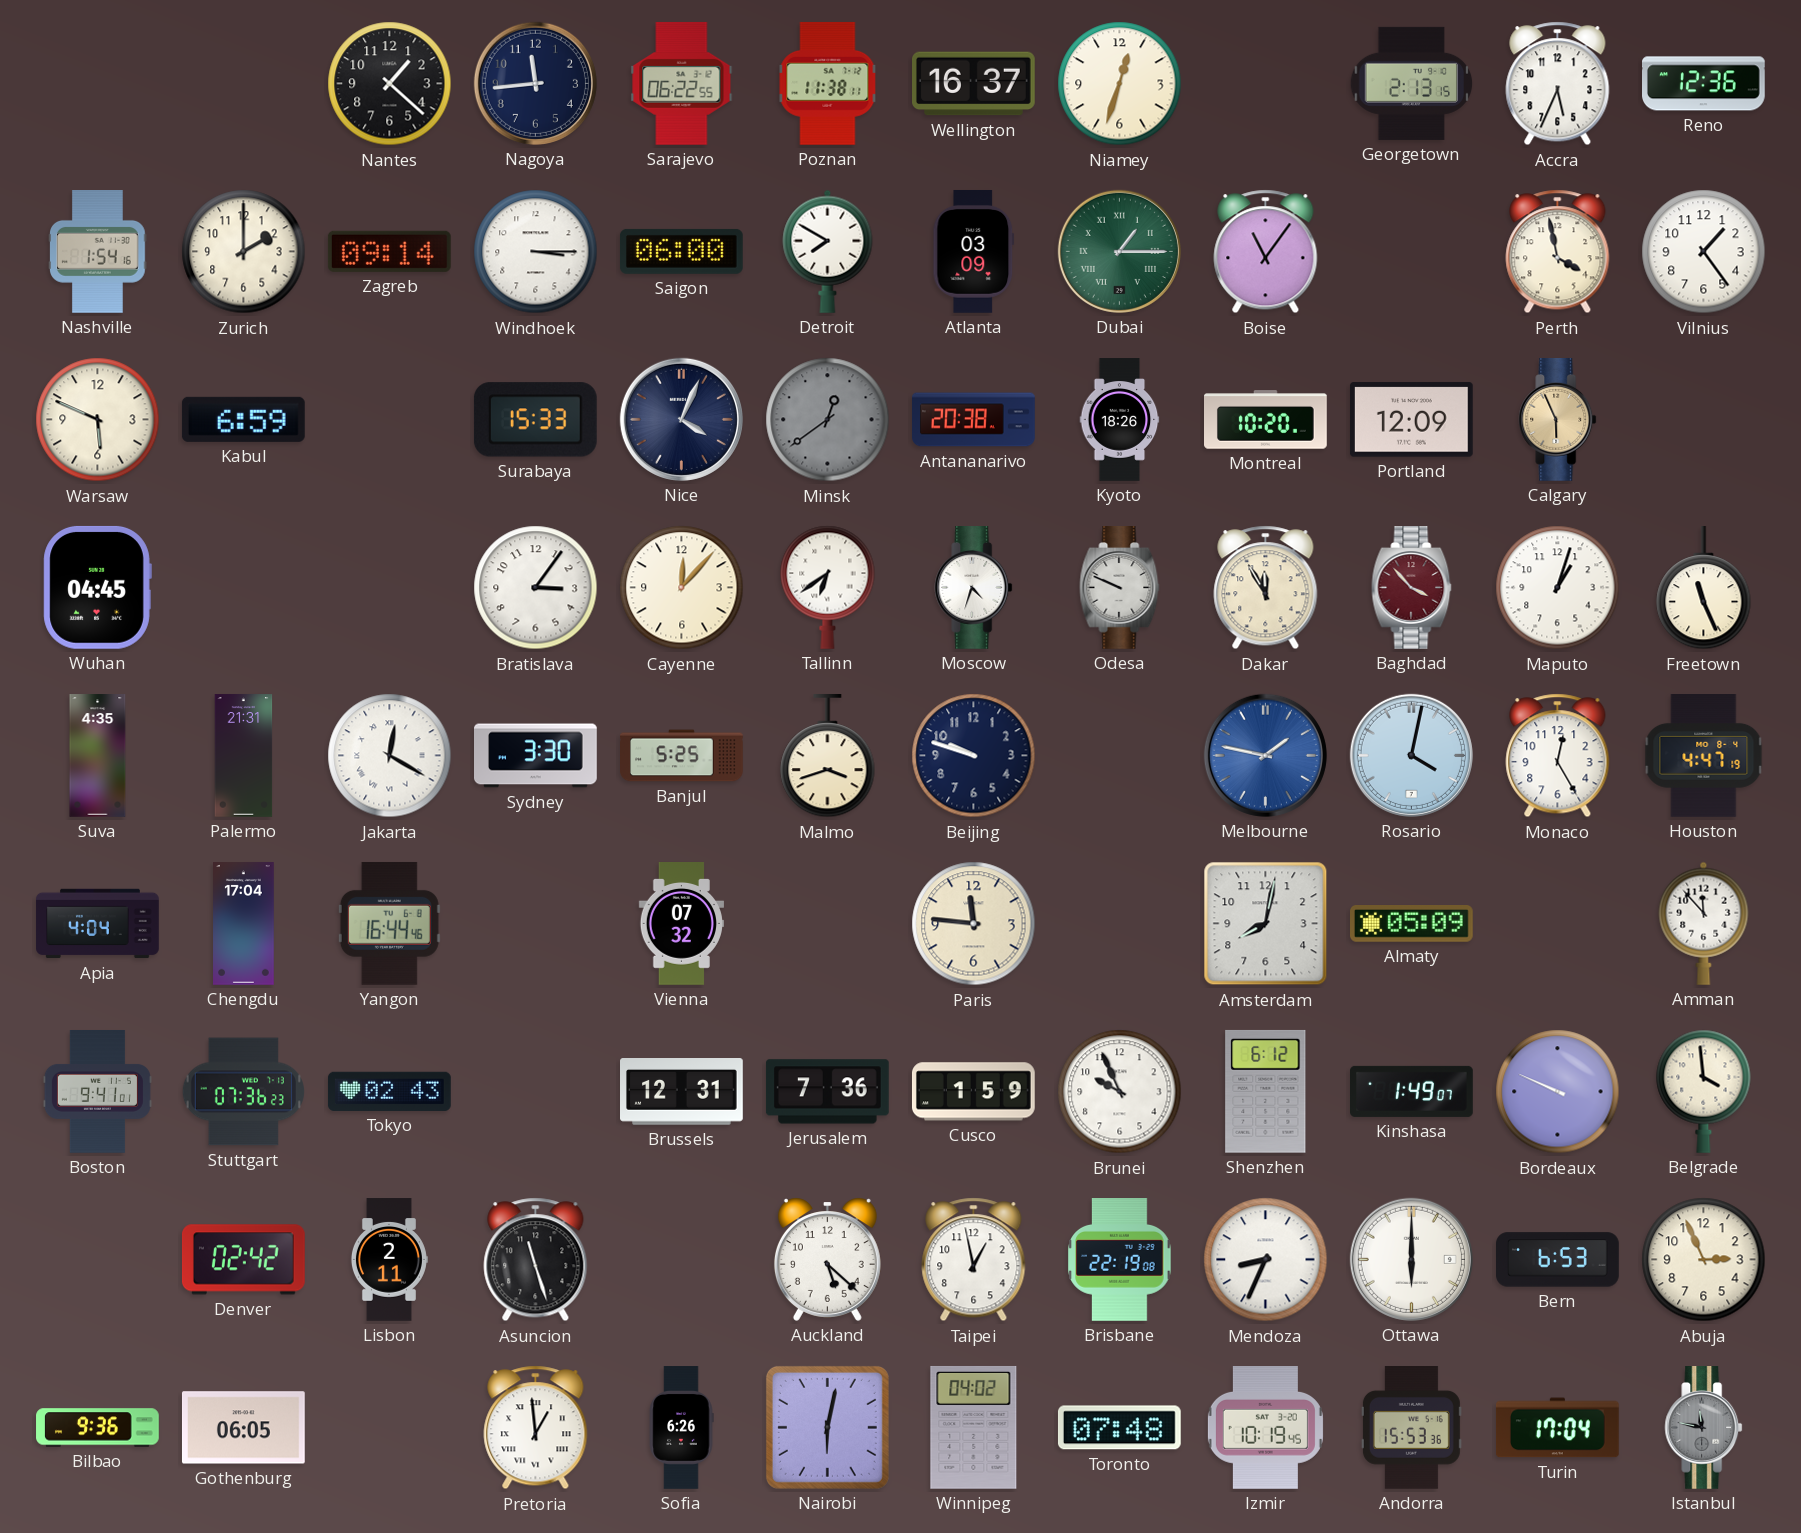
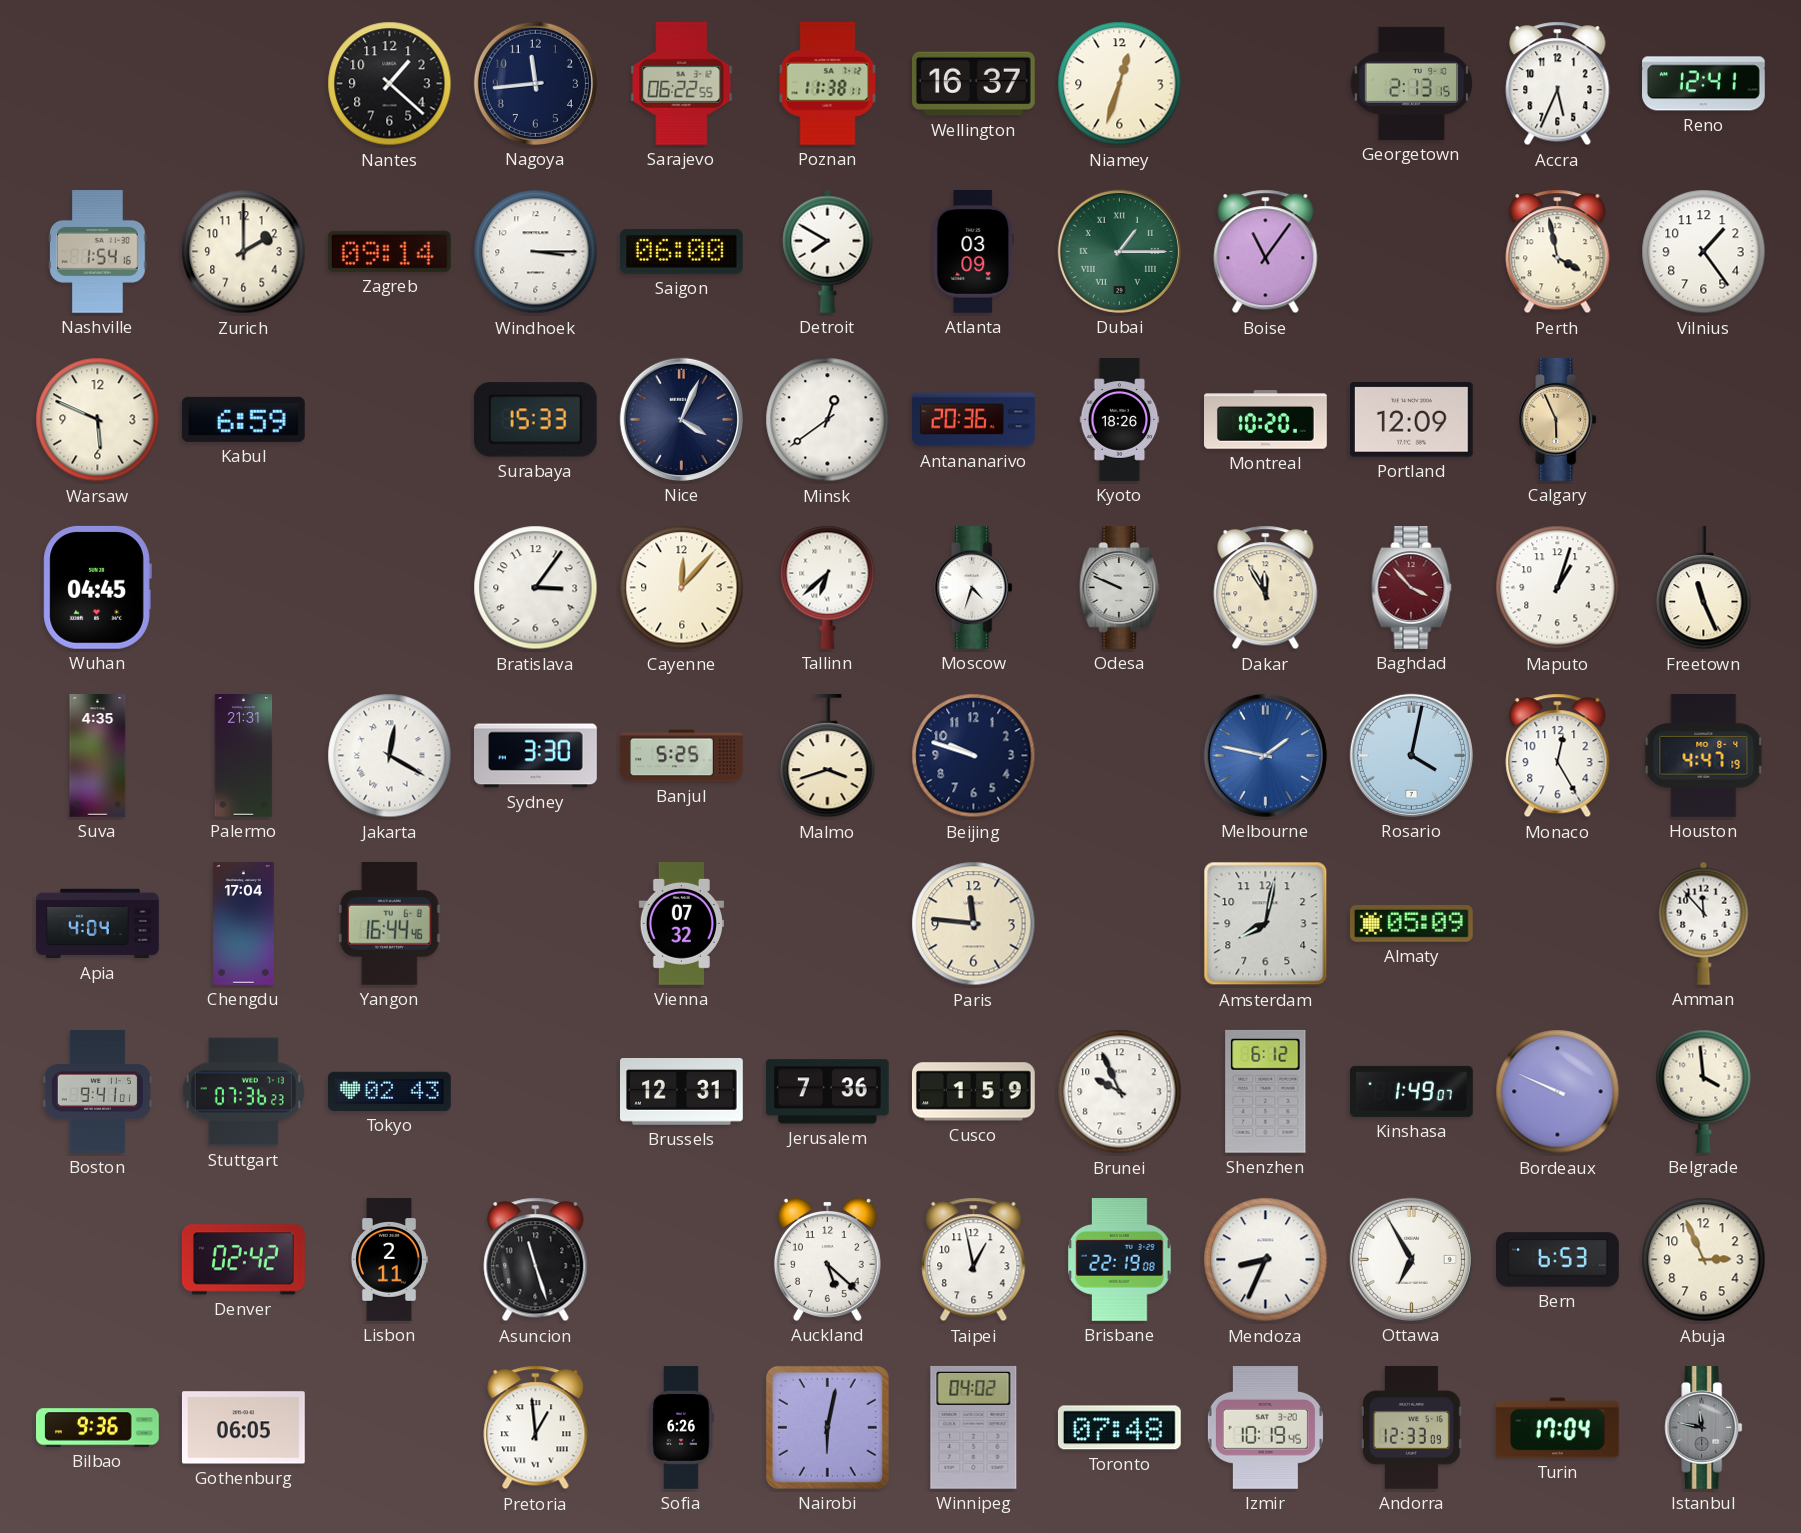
Reno: 12:36 -> 12:41 (1704, 84)
Minsk dial: grey -> white (828, 420)
Antananarivo: 20:38 -> 20:36 (974, 420)
Tallinn: 6:39 -> 6:38 (828, 587)
Ottawa: 6:00 -> 6:55 (1411, 1259)
Andorra: 15:53 -> 12:33 (1411, 1428)
